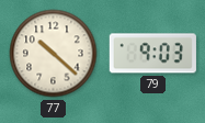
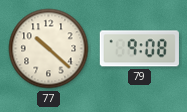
79: 9:03 -> 9:08 (139, 49)
